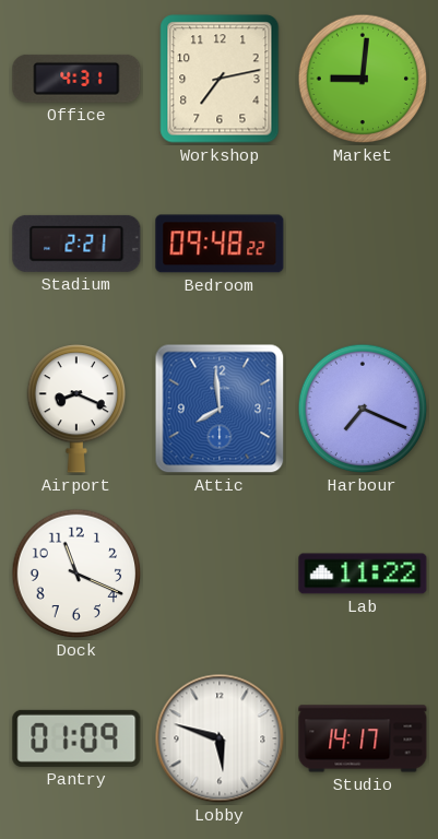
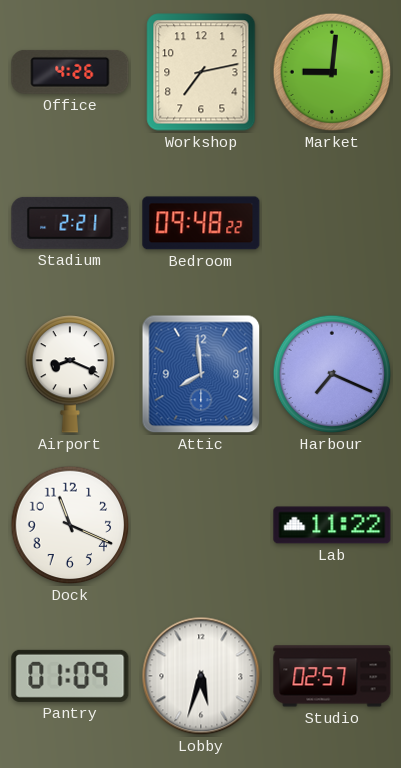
Office: 4:31 -> 4:26 (70, 72)
Lobby: 5:48 -> 5:33 (201, 676)
Studio: 14:17 -> 02:57 (332, 676)
